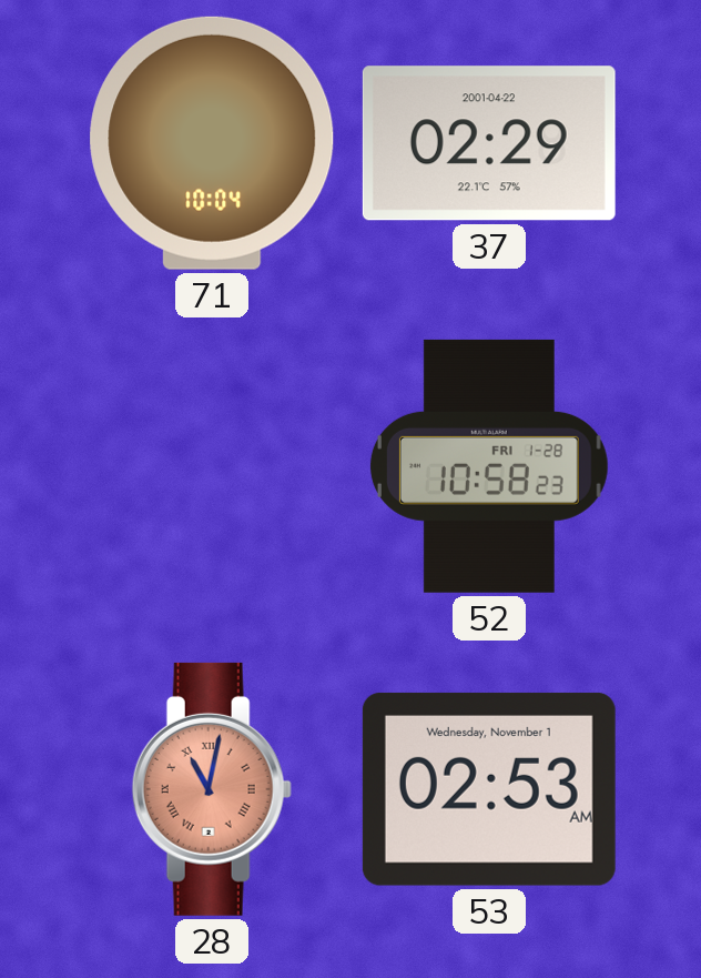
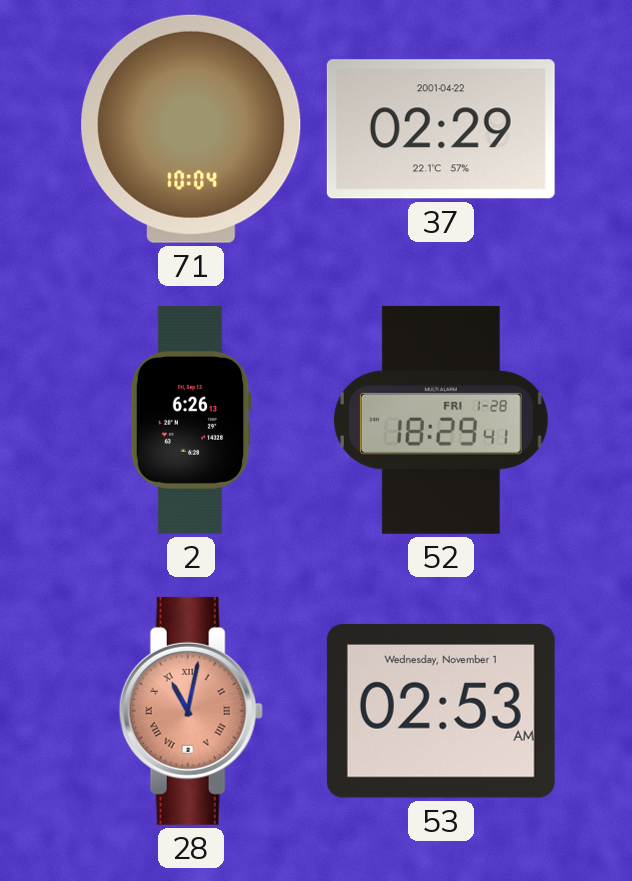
2: none -> 6:26 (191, 420)
52: 10:58 -> 18:29 (441, 420)
